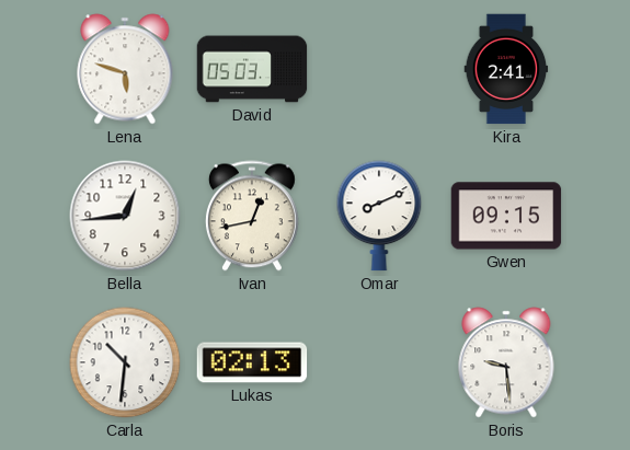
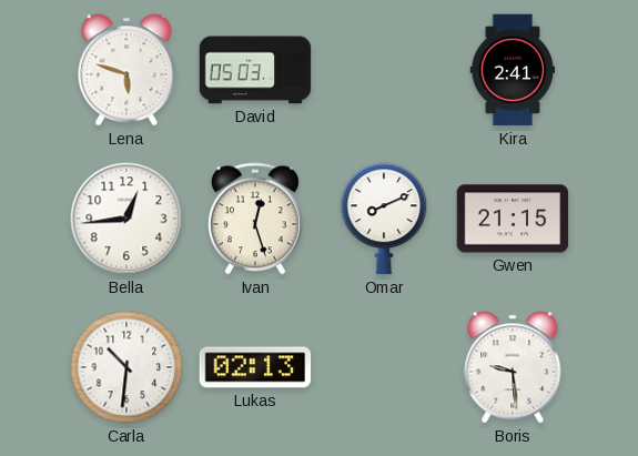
Ivan: 12:43 -> 12:27 (255, 219)
Gwen: 09:15 -> 21:15 (513, 219)
